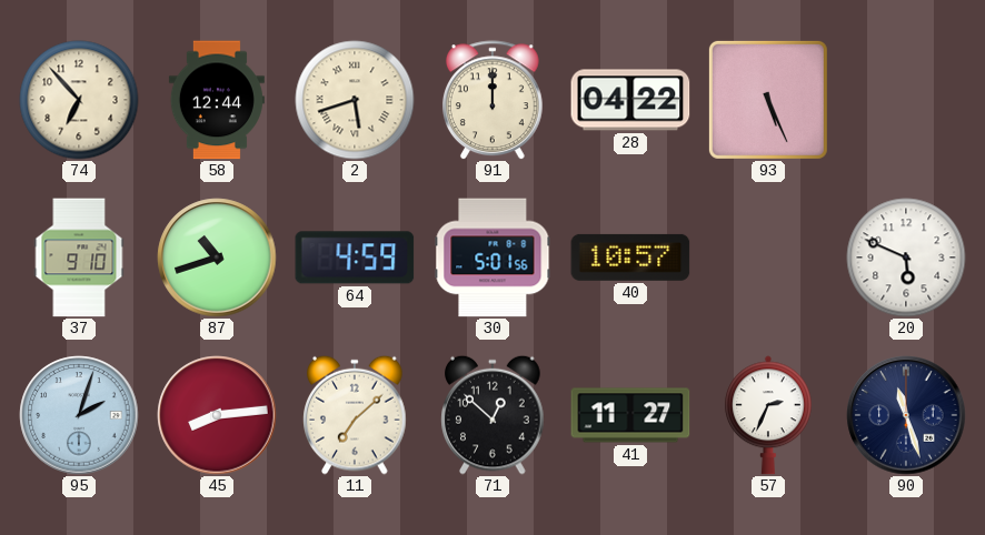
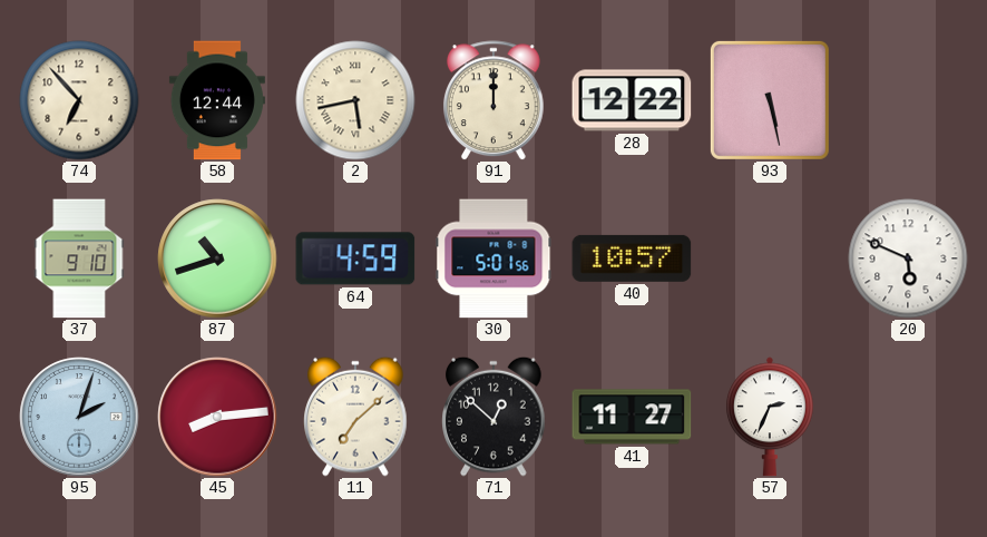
2: 5:42 -> 5:43 (355, 100)
28: 04:22 -> 12:22 (632, 100)
93: 5:26 -> 5:28 (770, 100)
90: 11:27 -> none (906, 415)
